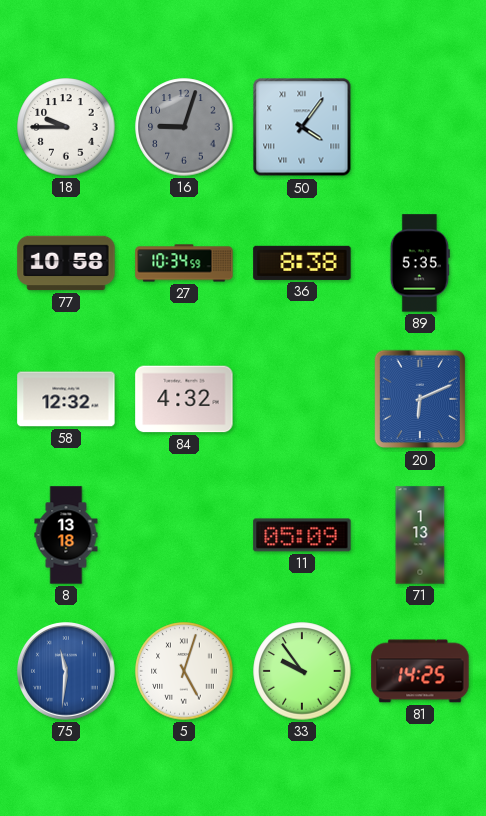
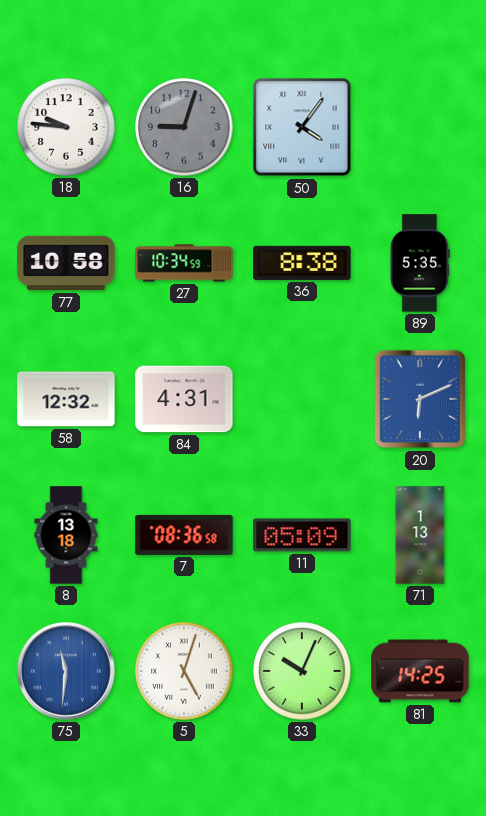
18: 9:45 -> 9:46 (66, 127)
84: 4:32 -> 4:31 (184, 399)
7: none -> 08:36 (184, 535)
33: 9:54 -> 10:04 (302, 671)
